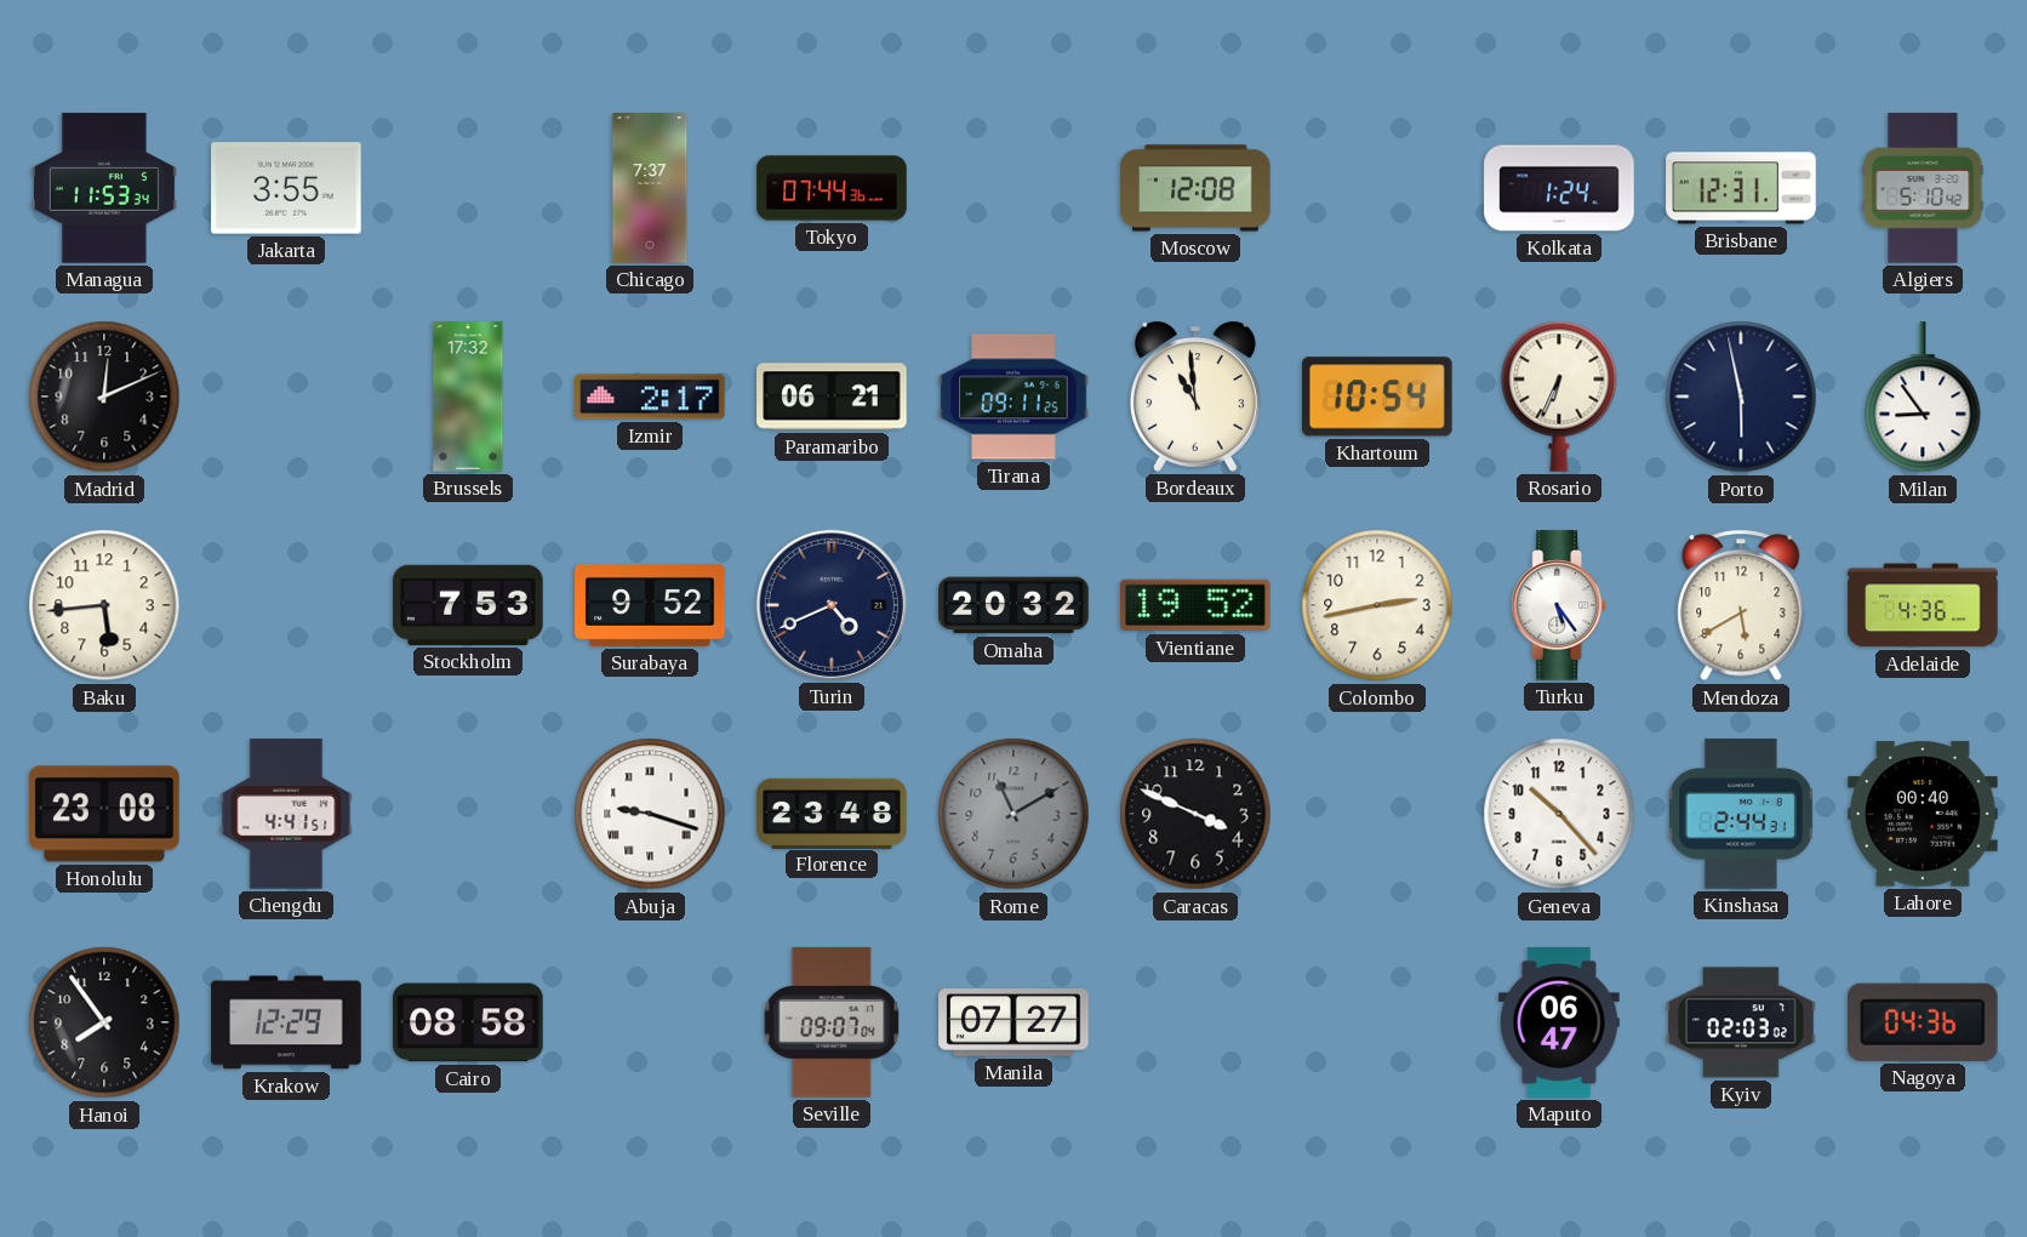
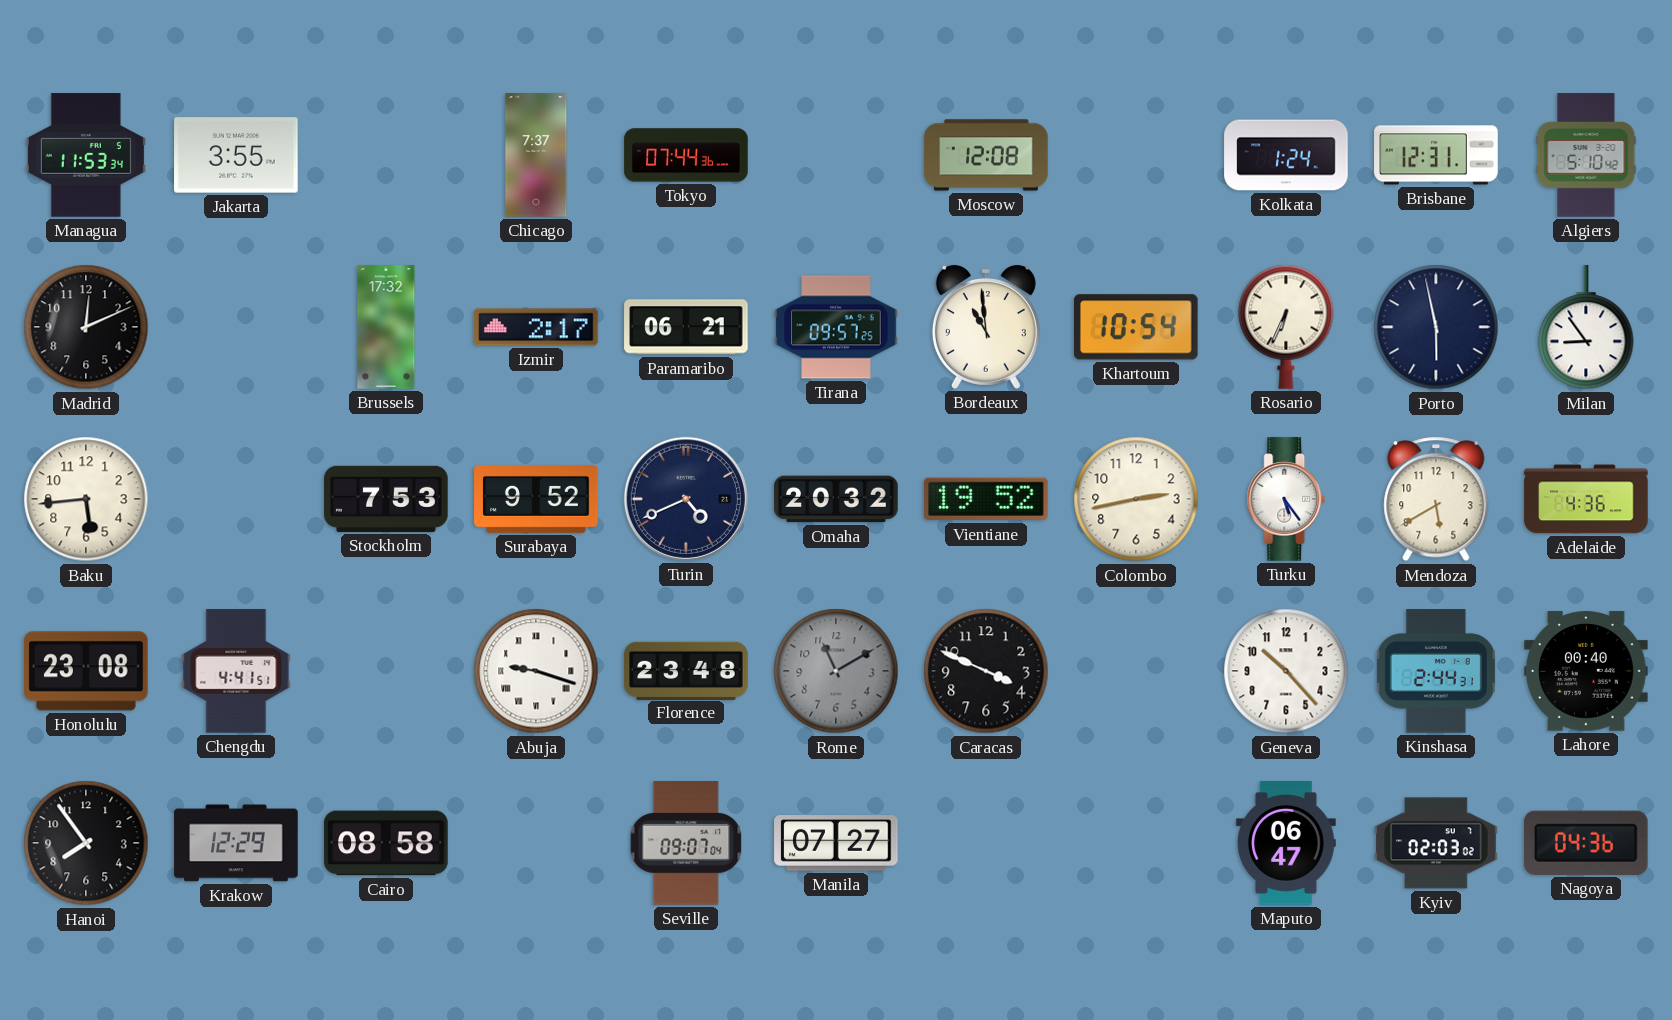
Tirana: 09:11 -> 09:57 (836, 327)
